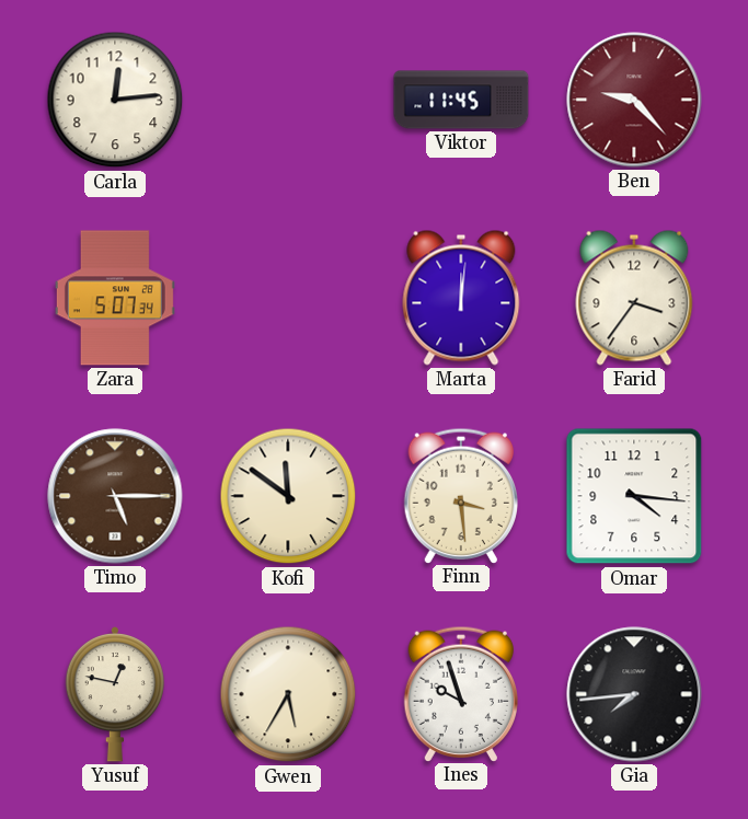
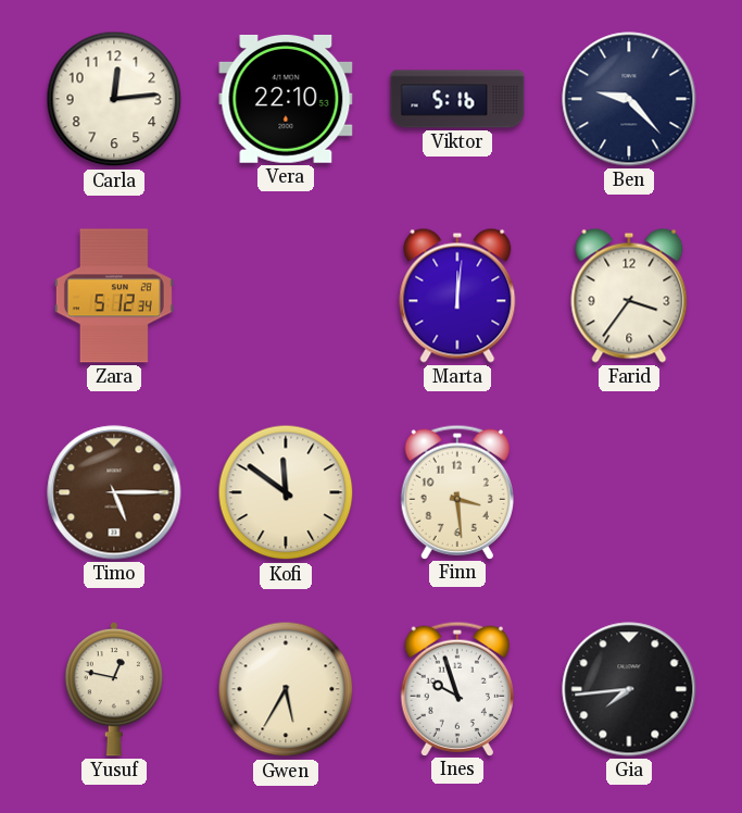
Vera: none -> 22:10 (286, 99)
Viktor: 11:45 -> 5:16 (457, 99)
Ben dial: burgundy -> navy (629, 99)
Zara: 5:07 -> 5:12 (114, 296)
Omar: 4:16 -> none (634, 496)
